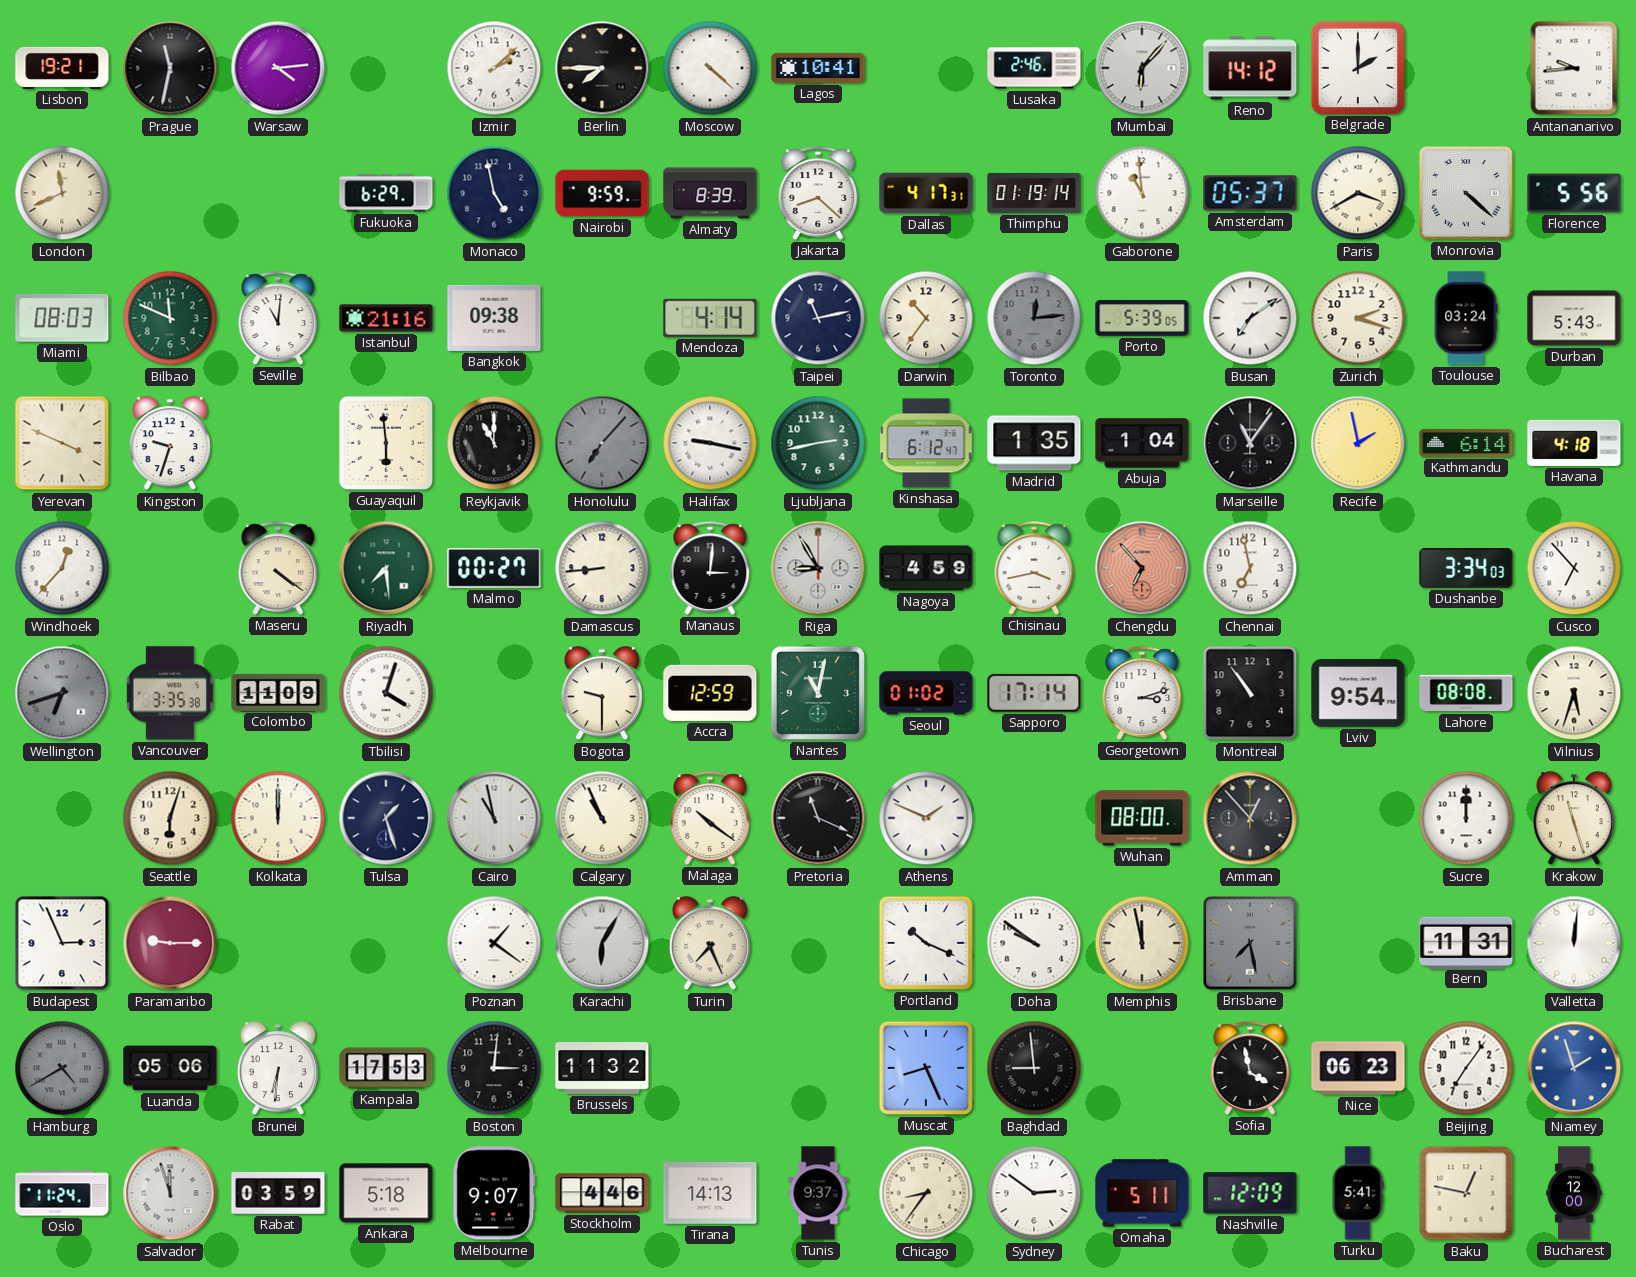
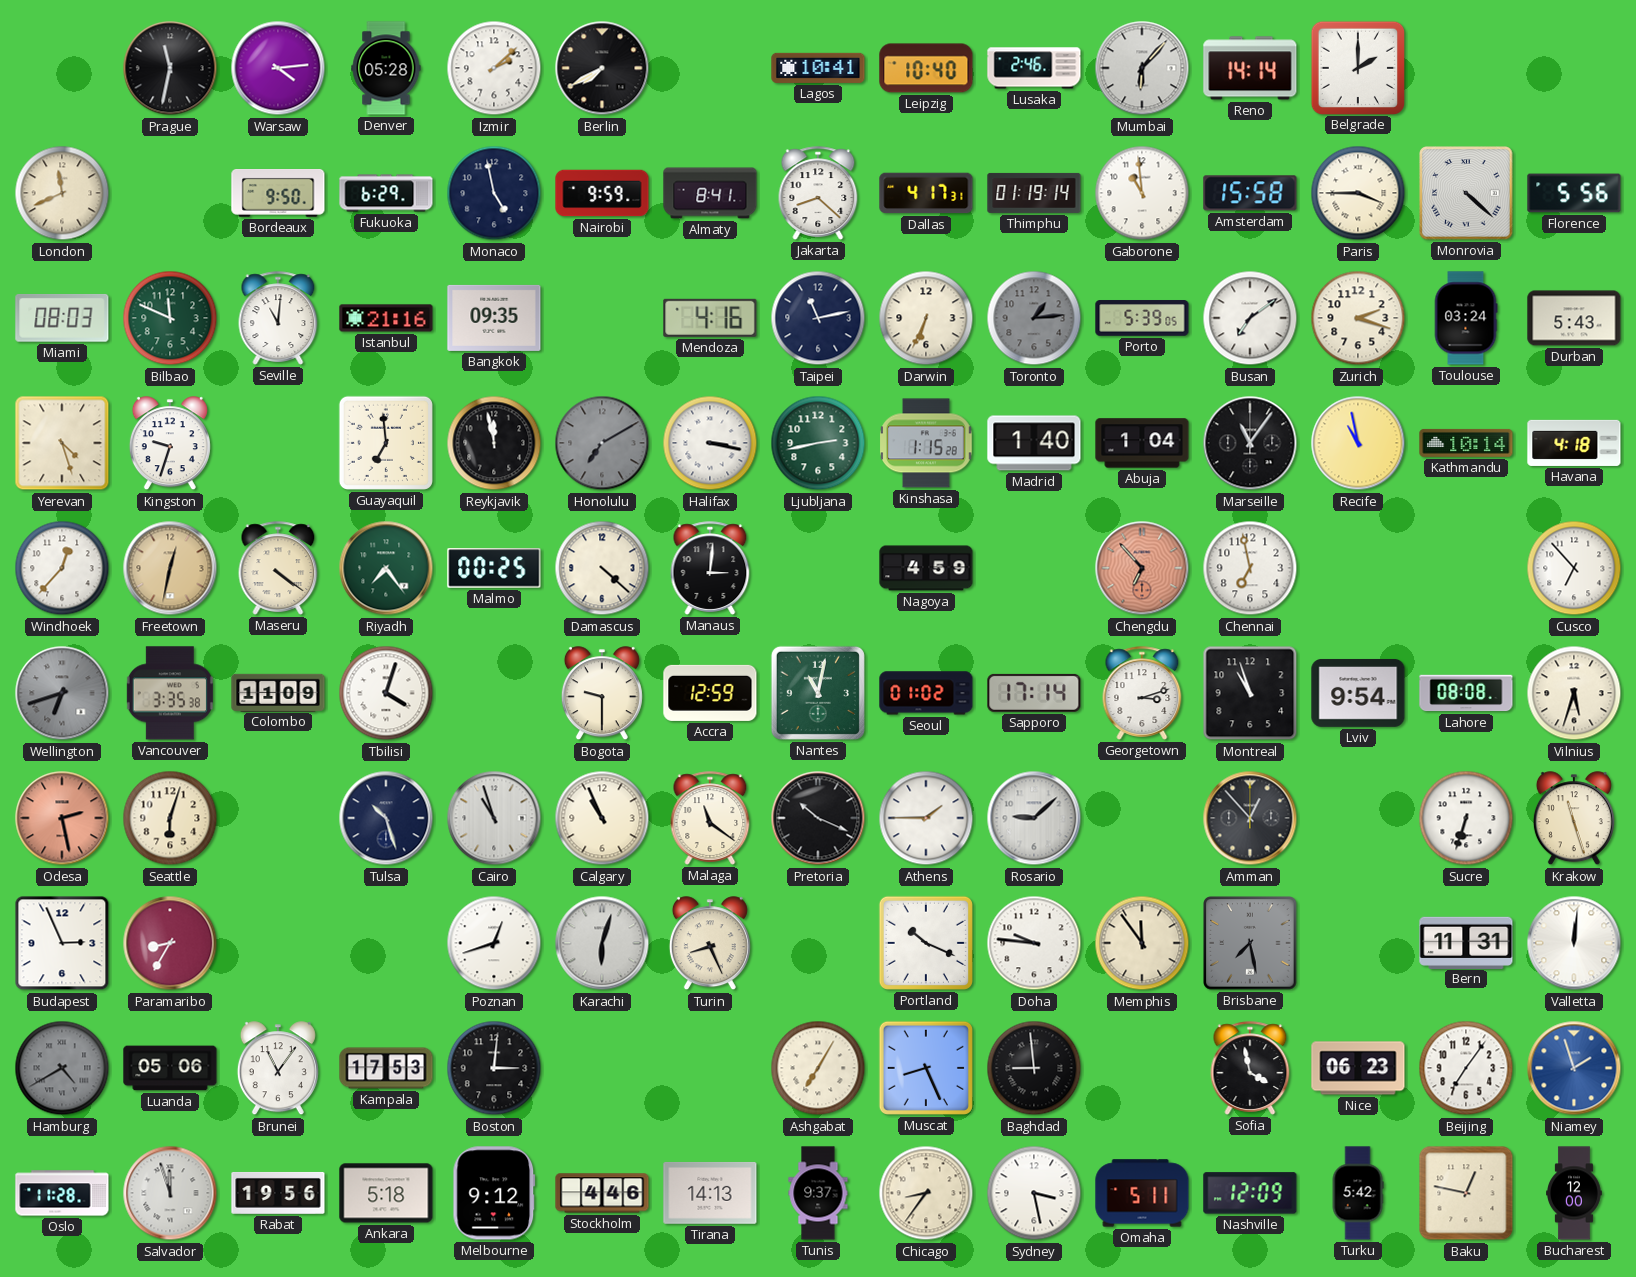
Lisbon: 19:21 -> none (62, 68)
Denver: none -> 05:28 (386, 68)
Berlin: 7:45 -> 7:40 (602, 68)
Moscow: 4:22 -> none (710, 68)
Leipzig: none -> 10:40 (926, 68)
Reno: 14:12 -> 14:14 (1250, 68)
Antananarivo: 9:44 -> none (1574, 68)
Bordeaux: none -> 9:50 (278, 194)
Almaty: 8:39 -> 8:41 (710, 193)
Amsterdam: 05:37 -> 15:58 (1250, 193)
Paris: 3:40 -> 3:45 (1358, 193)
Bangkok: 09:38 -> 09:35 (494, 318)
Mendoza: 4:14 -> 4:16 (710, 318)
Darwin: 10:36 -> 6:34 (926, 318)
Toronto: 12:14 -> 1:14 (1034, 318)
Yerevan: 3:49 -> 4:27 (62, 443)
Guayaquil: 5:59 -> 6:59 (386, 443)
Reykjavik: 11:00 -> 11:58 (494, 443)
Honolulu: 7:07 -> 7:10 (602, 443)
Halifax: 9:17 -> 3:17 (710, 443)
Kinshasa: 6:12 -> 1:15 (926, 443)
Madrid: 1:35 -> 1:40 (1034, 443)
Recife: 1:58 -> 10:58 (1358, 443)
Kathmandu: 6:14 -> 10:14 (1466, 443)
Freetown: none -> 12:32 (170, 568)
Riyadh: 7:29 -> 7:24 (386, 568)
Malmo: 00:27 -> 00:25 (494, 568)
Damascus: 8:44 -> 4:22 (602, 568)
Riga: 8:55 -> none (818, 568)
Chisinau: 3:43 -> none (1034, 568)
Dushanbe: 3:34 -> none (1466, 569)
Montreal: 10:54 -> 10:57 (1250, 693)
Odesa: none -> 2:28 (62, 818)
Kolkata: 12:00 -> none (278, 818)
Tulsa: 1:27 -> 10:27 (386, 818)
Cairo: 10:58 -> 10:57 (494, 818)
Malaga: 10:21 -> 11:21 (710, 818)
Pretoria: 11:19 -> 10:19 (818, 818)
Athens: 1:49 -> 1:45 (926, 818)
Rosario: none -> 9:08 (1034, 818)
Wuhan: 08:00 -> none (1142, 818)
Sucre: 12:00 -> 6:33 (1466, 818)
Paramaribo: 9:15 -> 8:35 (170, 943)
Poznan: 1:21 -> 12:42 (494, 943)
Karachi: 6:05 -> 6:03 (602, 943)
Turin: 7:26 -> 8:26 (710, 944)
Doha: 9:51 -> 9:46 (1034, 943)
Memphis: 11:58 -> 11:54 (1142, 943)
Brunei: 6:31 -> 11:06 (278, 1069)
Brussels: 11:32 -> none (602, 1069)
Ashgabat: none -> 7:05 (818, 1068)
Oslo: 11:24 -> 11:28 (62, 1193)
Rabat: 03:59 -> 19:56 (278, 1193)
Melbourne: 9:07 -> 9:12 (494, 1193)
Sydney: 2:51 -> 3:28 (1034, 1193)
Turku: 5:41 -> 5:42 (1358, 1193)
